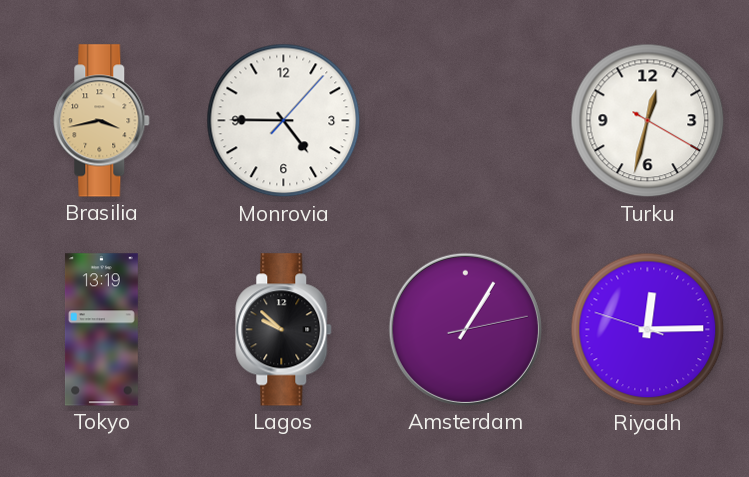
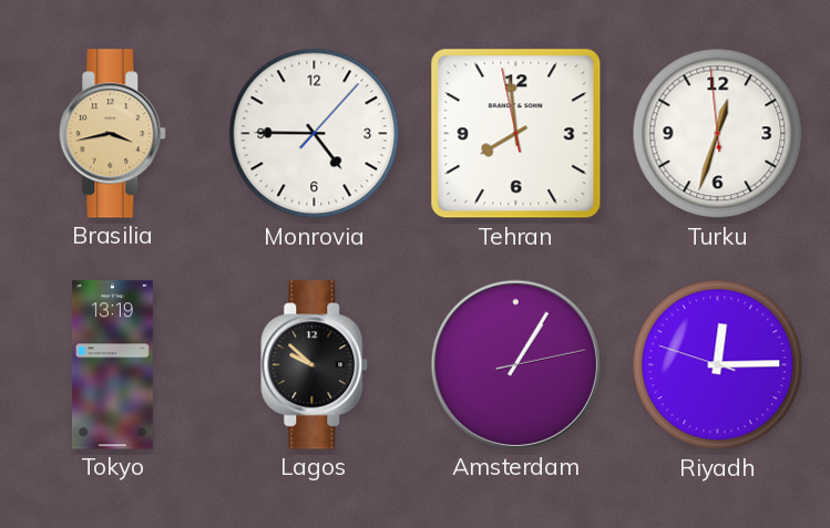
Tehran: none -> 7:58 (516, 134)
Turku: 12:32:20 -> 12:32:59 (718, 134)
